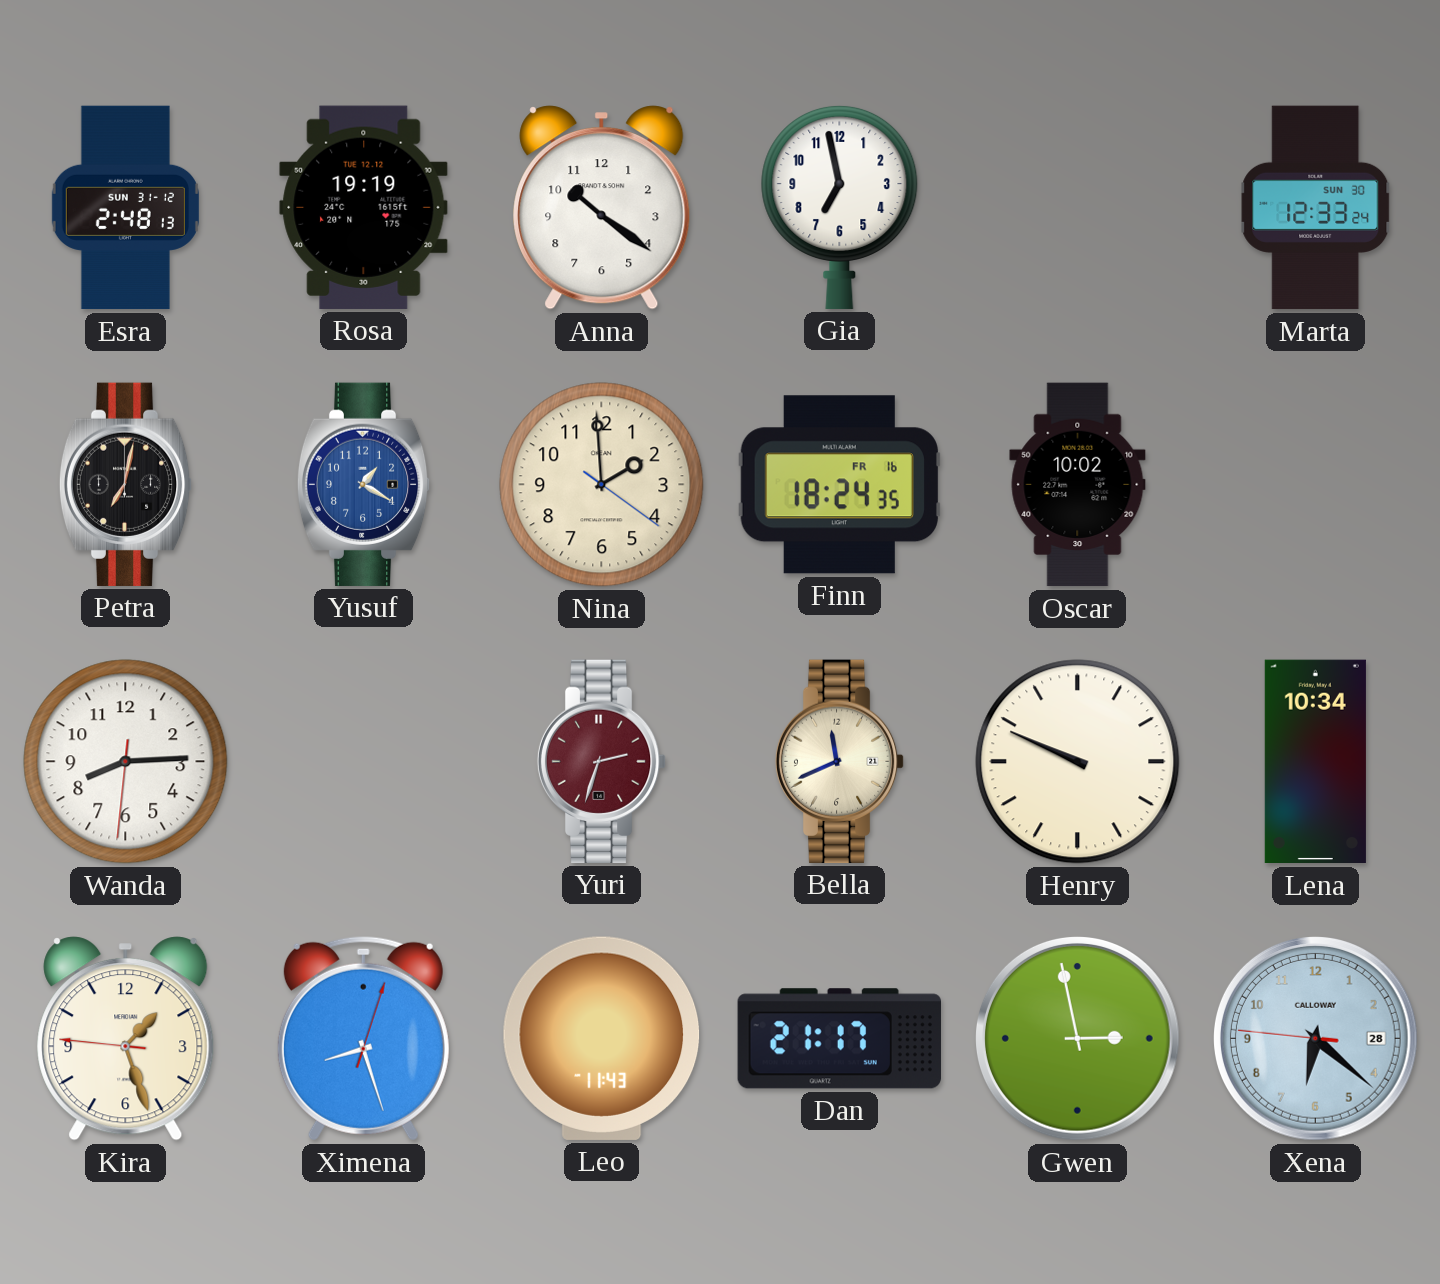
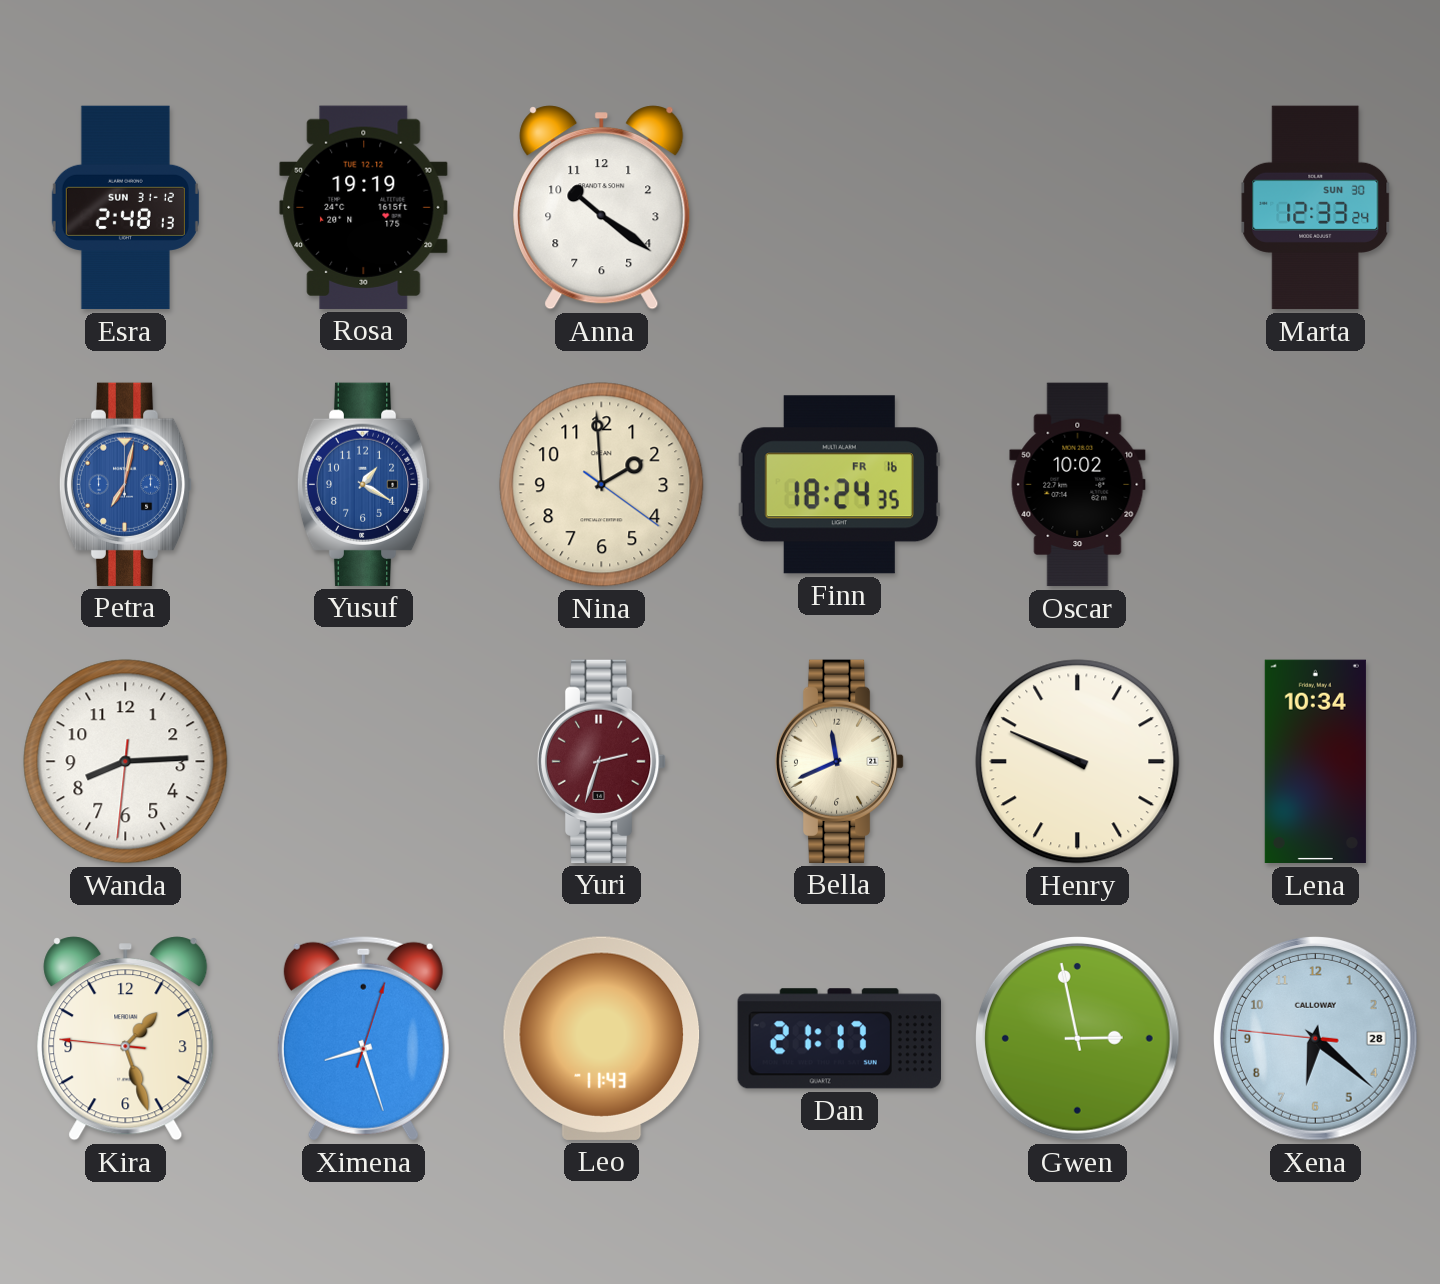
Gia: 6:58 -> none (840, 207)
Petra dial: black -> blue (126, 484)
